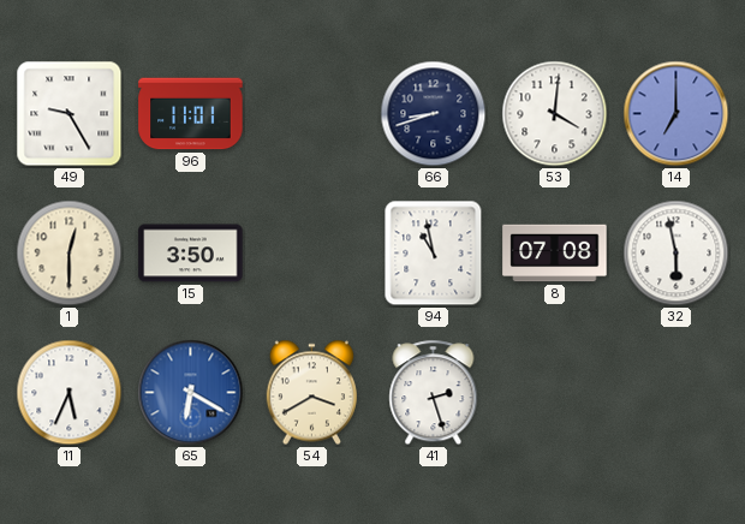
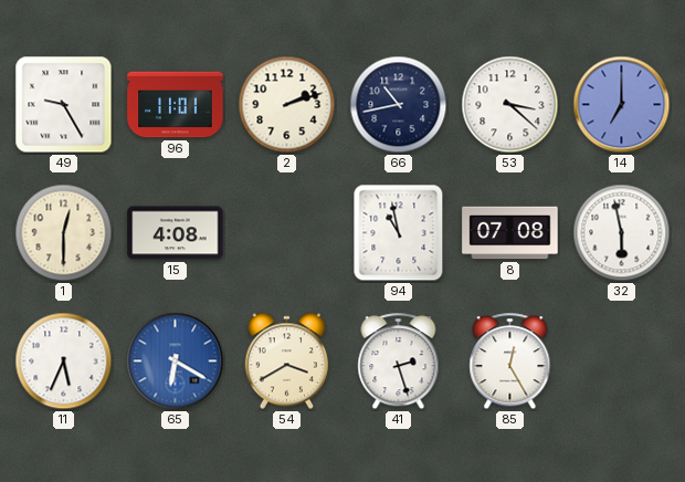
2: none -> 2:12 (287, 105)
66: 8:42 -> 10:43 (399, 105)
53: 4:01 -> 3:22 (510, 105)
15: 3:50 -> 4:08 (176, 233)
85: none -> 12:25 (510, 361)
